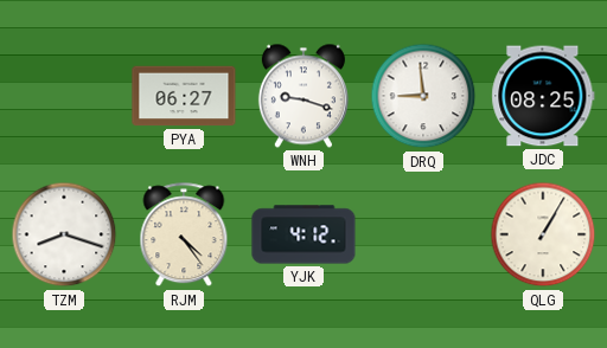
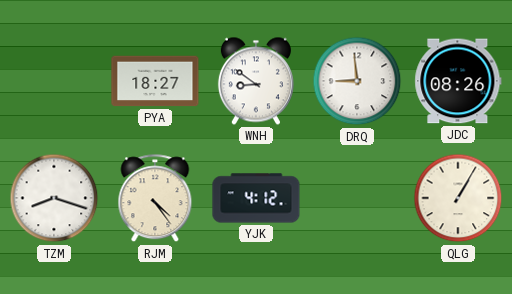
PYA: 06:27 -> 18:27 (155, 81)
WNH: 9:18 -> 8:51 (256, 81)
JDC: 08:25 -> 08:26 (458, 81)
